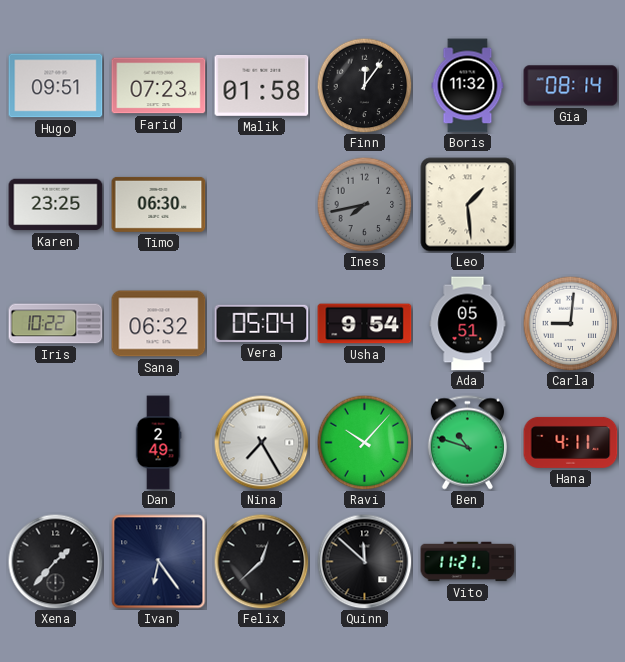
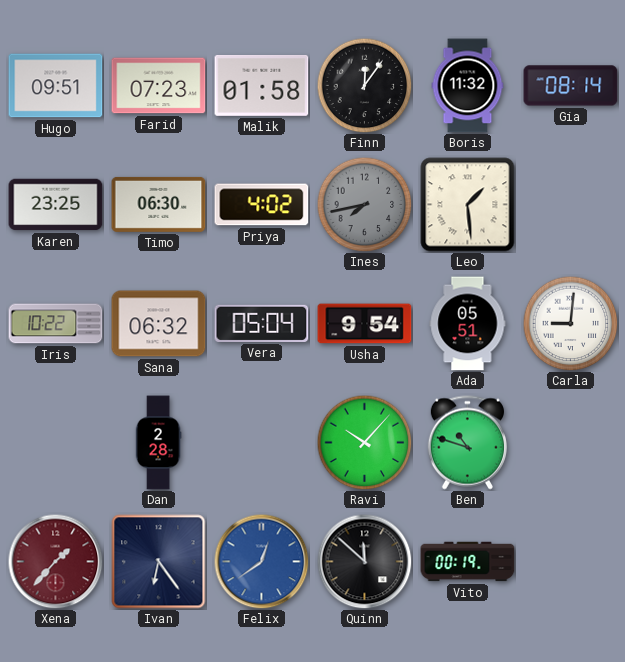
Priya: none -> 4:02 (262, 205)
Dan: 2:49 -> 2:28 (158, 443)
Nina: 7:25 -> none (261, 442)
Hana: 4:11 -> none (571, 442)
Xena dial: black -> burgundy (55, 561)
Felix: 12:38 -> 12:39 (261, 561)
Felix dial: black -> blue (261, 561)
Vito: 11:21 -> 00:19 (468, 562)
